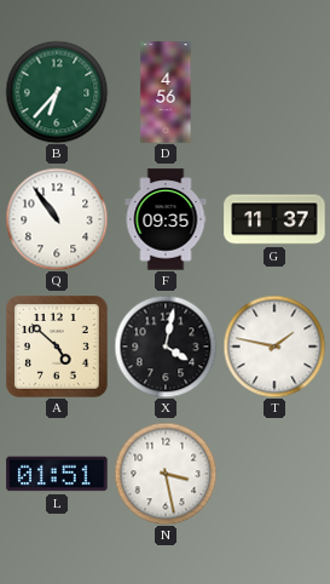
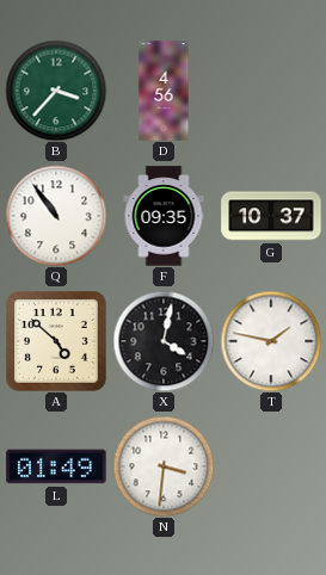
B: 6:37 -> 3:37 (56, 91)
G: 11:37 -> 10:37 (271, 216)
L: 01:51 -> 01:49 (56, 466)
N: 3:28 -> 3:31 (164, 466)
